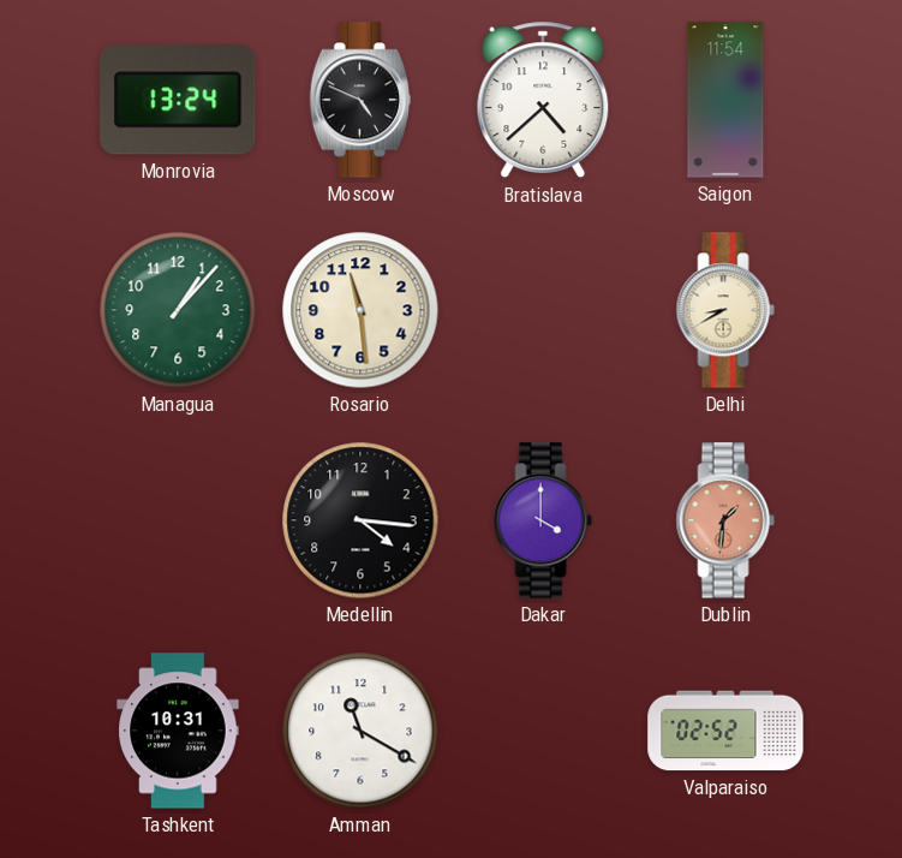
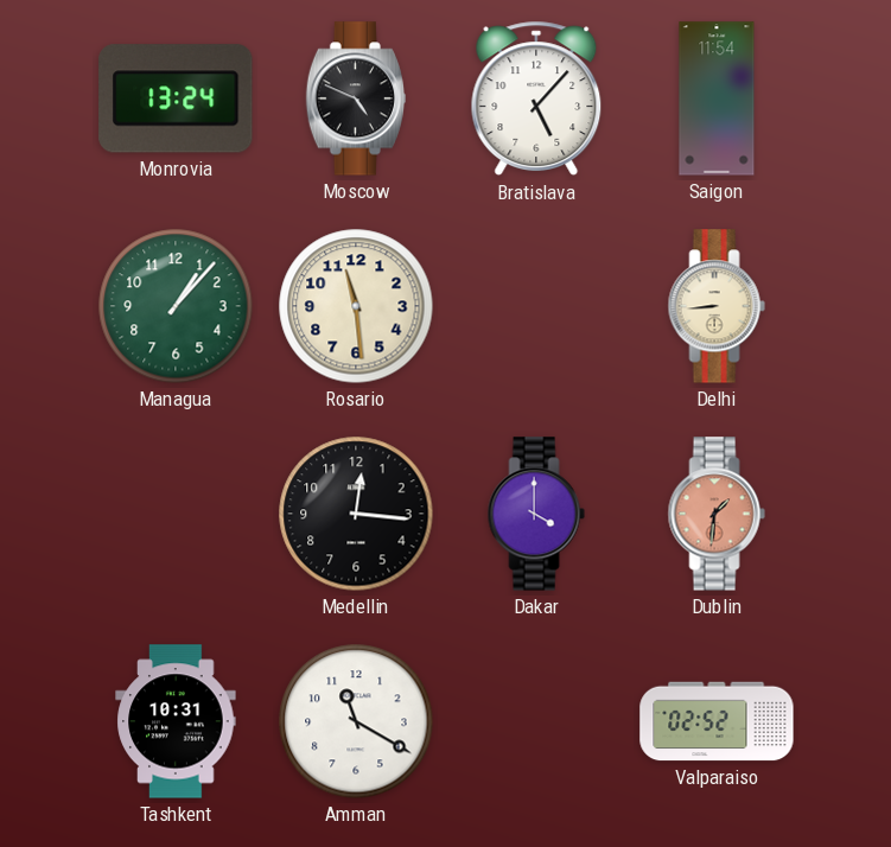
Bratislava: 4:38 -> 5:07 (536, 98)
Delhi: 8:40 -> 8:44 (717, 306)
Medellin: 4:16 -> 12:16 (356, 514)
